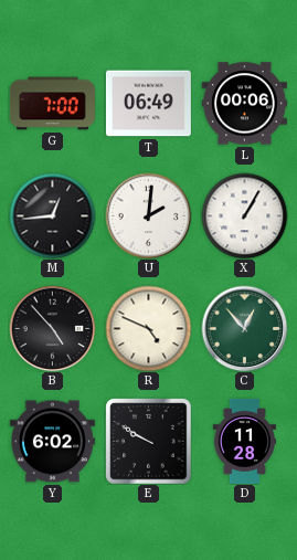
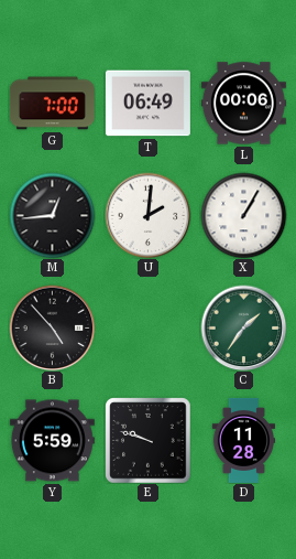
R: 4:49 -> none (148, 328)
C: 12:53 -> 1:36 (243, 327)
Y: 6:02 -> 5:59 (52, 441)
E: 9:50 -> 9:48 (147, 440)
